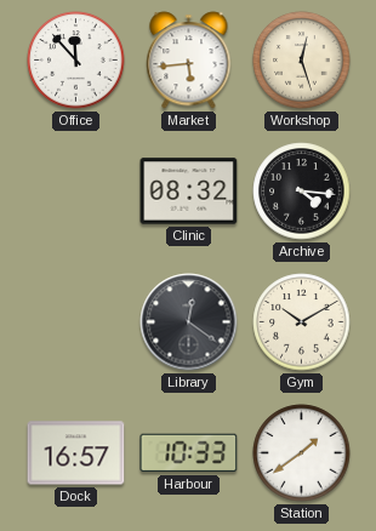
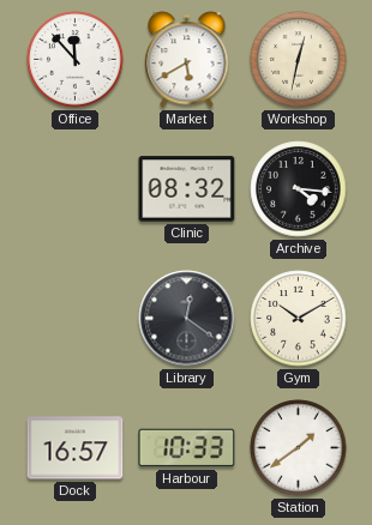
Market: 5:44 -> 5:40 (187, 60)
Workshop: 12:27 -> 12:32 (299, 60)
